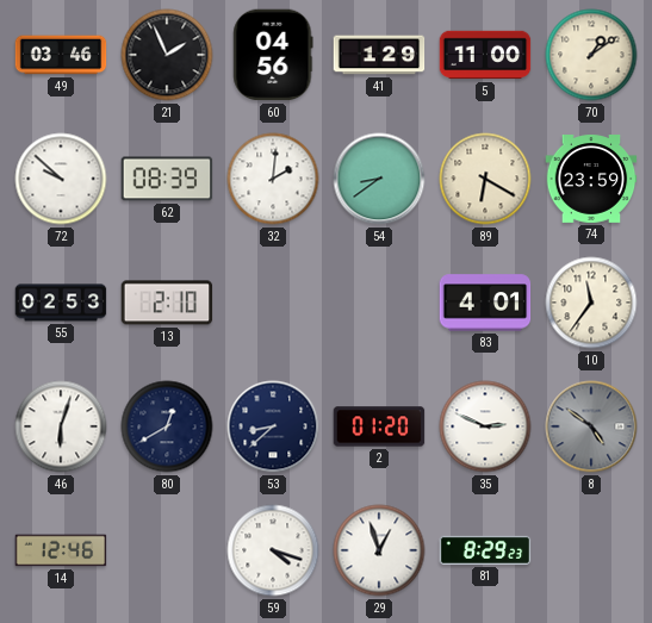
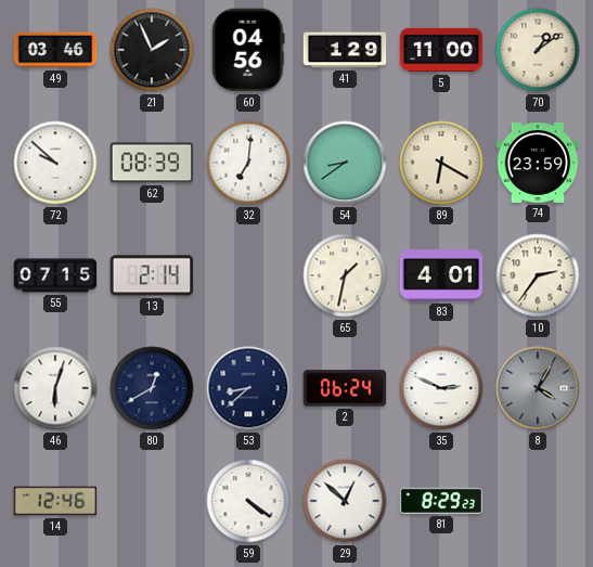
32: 2:01 -> 7:01 (248, 163)
55: 02:53 -> 07:15 (55, 275)
13: 2:10 -> 2:14 (152, 275)
65: none -> 1:32 (345, 275)
10: 11:36 -> 2:36 (538, 275)
2: 01:20 -> 06:24 (345, 388)
8: 4:51 -> 4:05 (538, 388)
59: 4:18 -> 4:21 (248, 501)
29: 12:57 -> 12:52 (345, 501)
